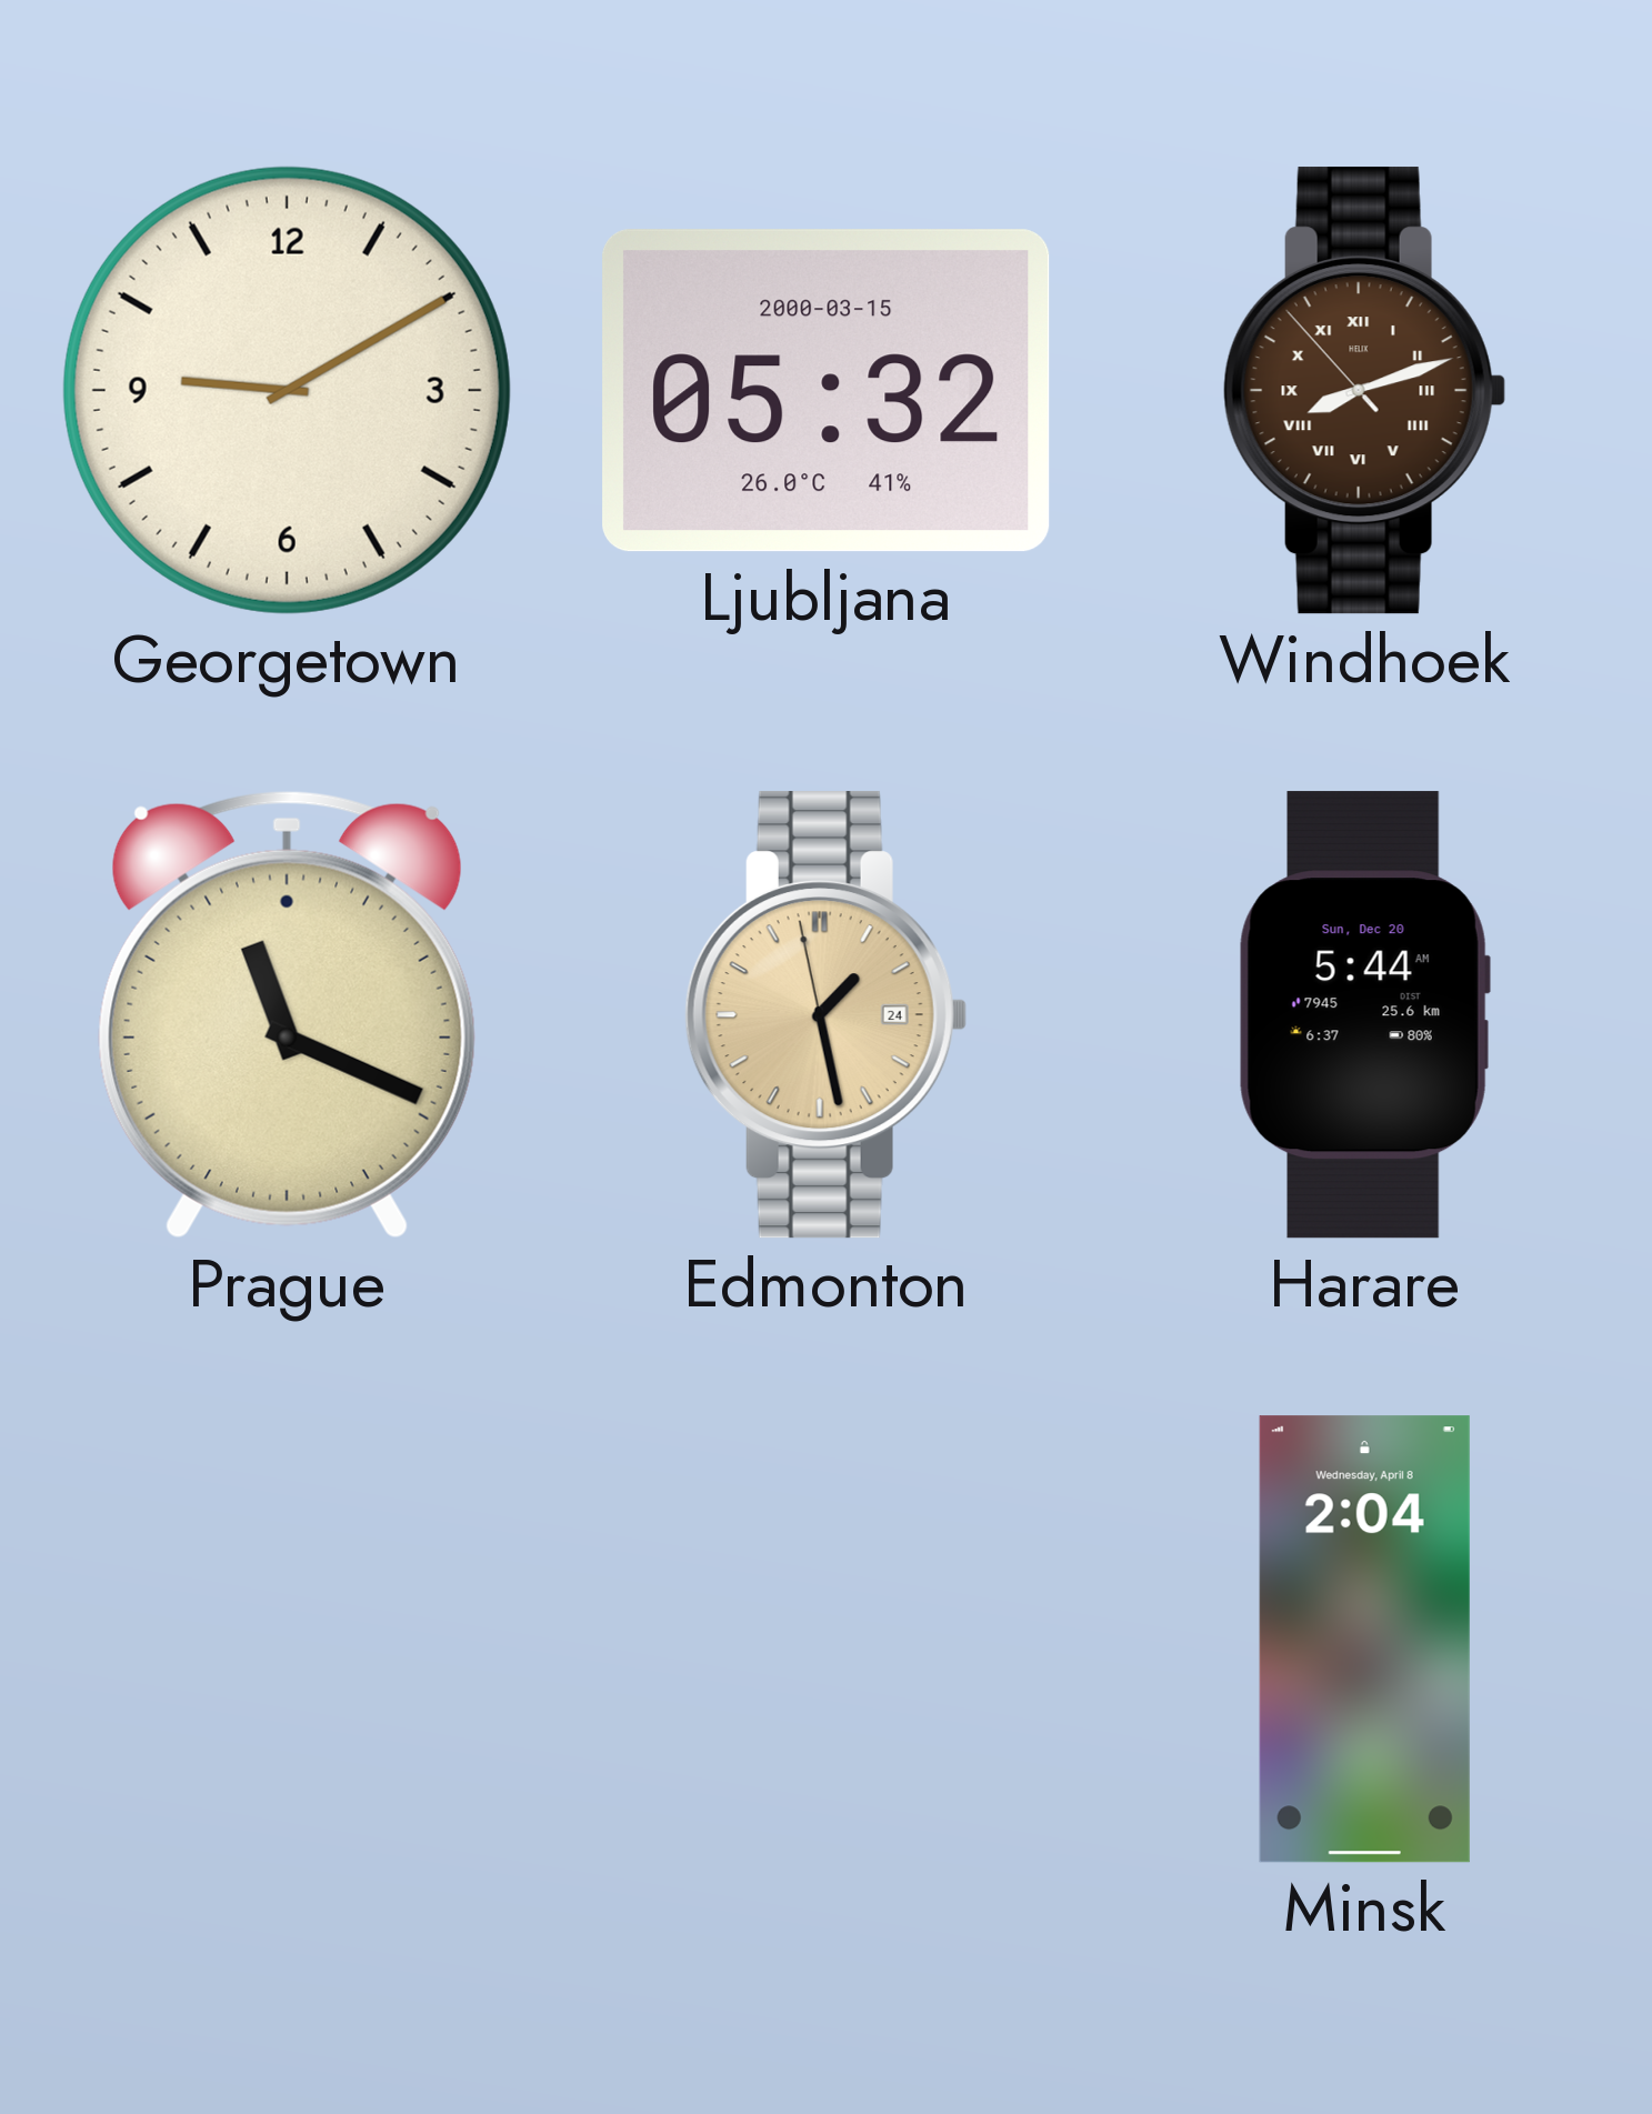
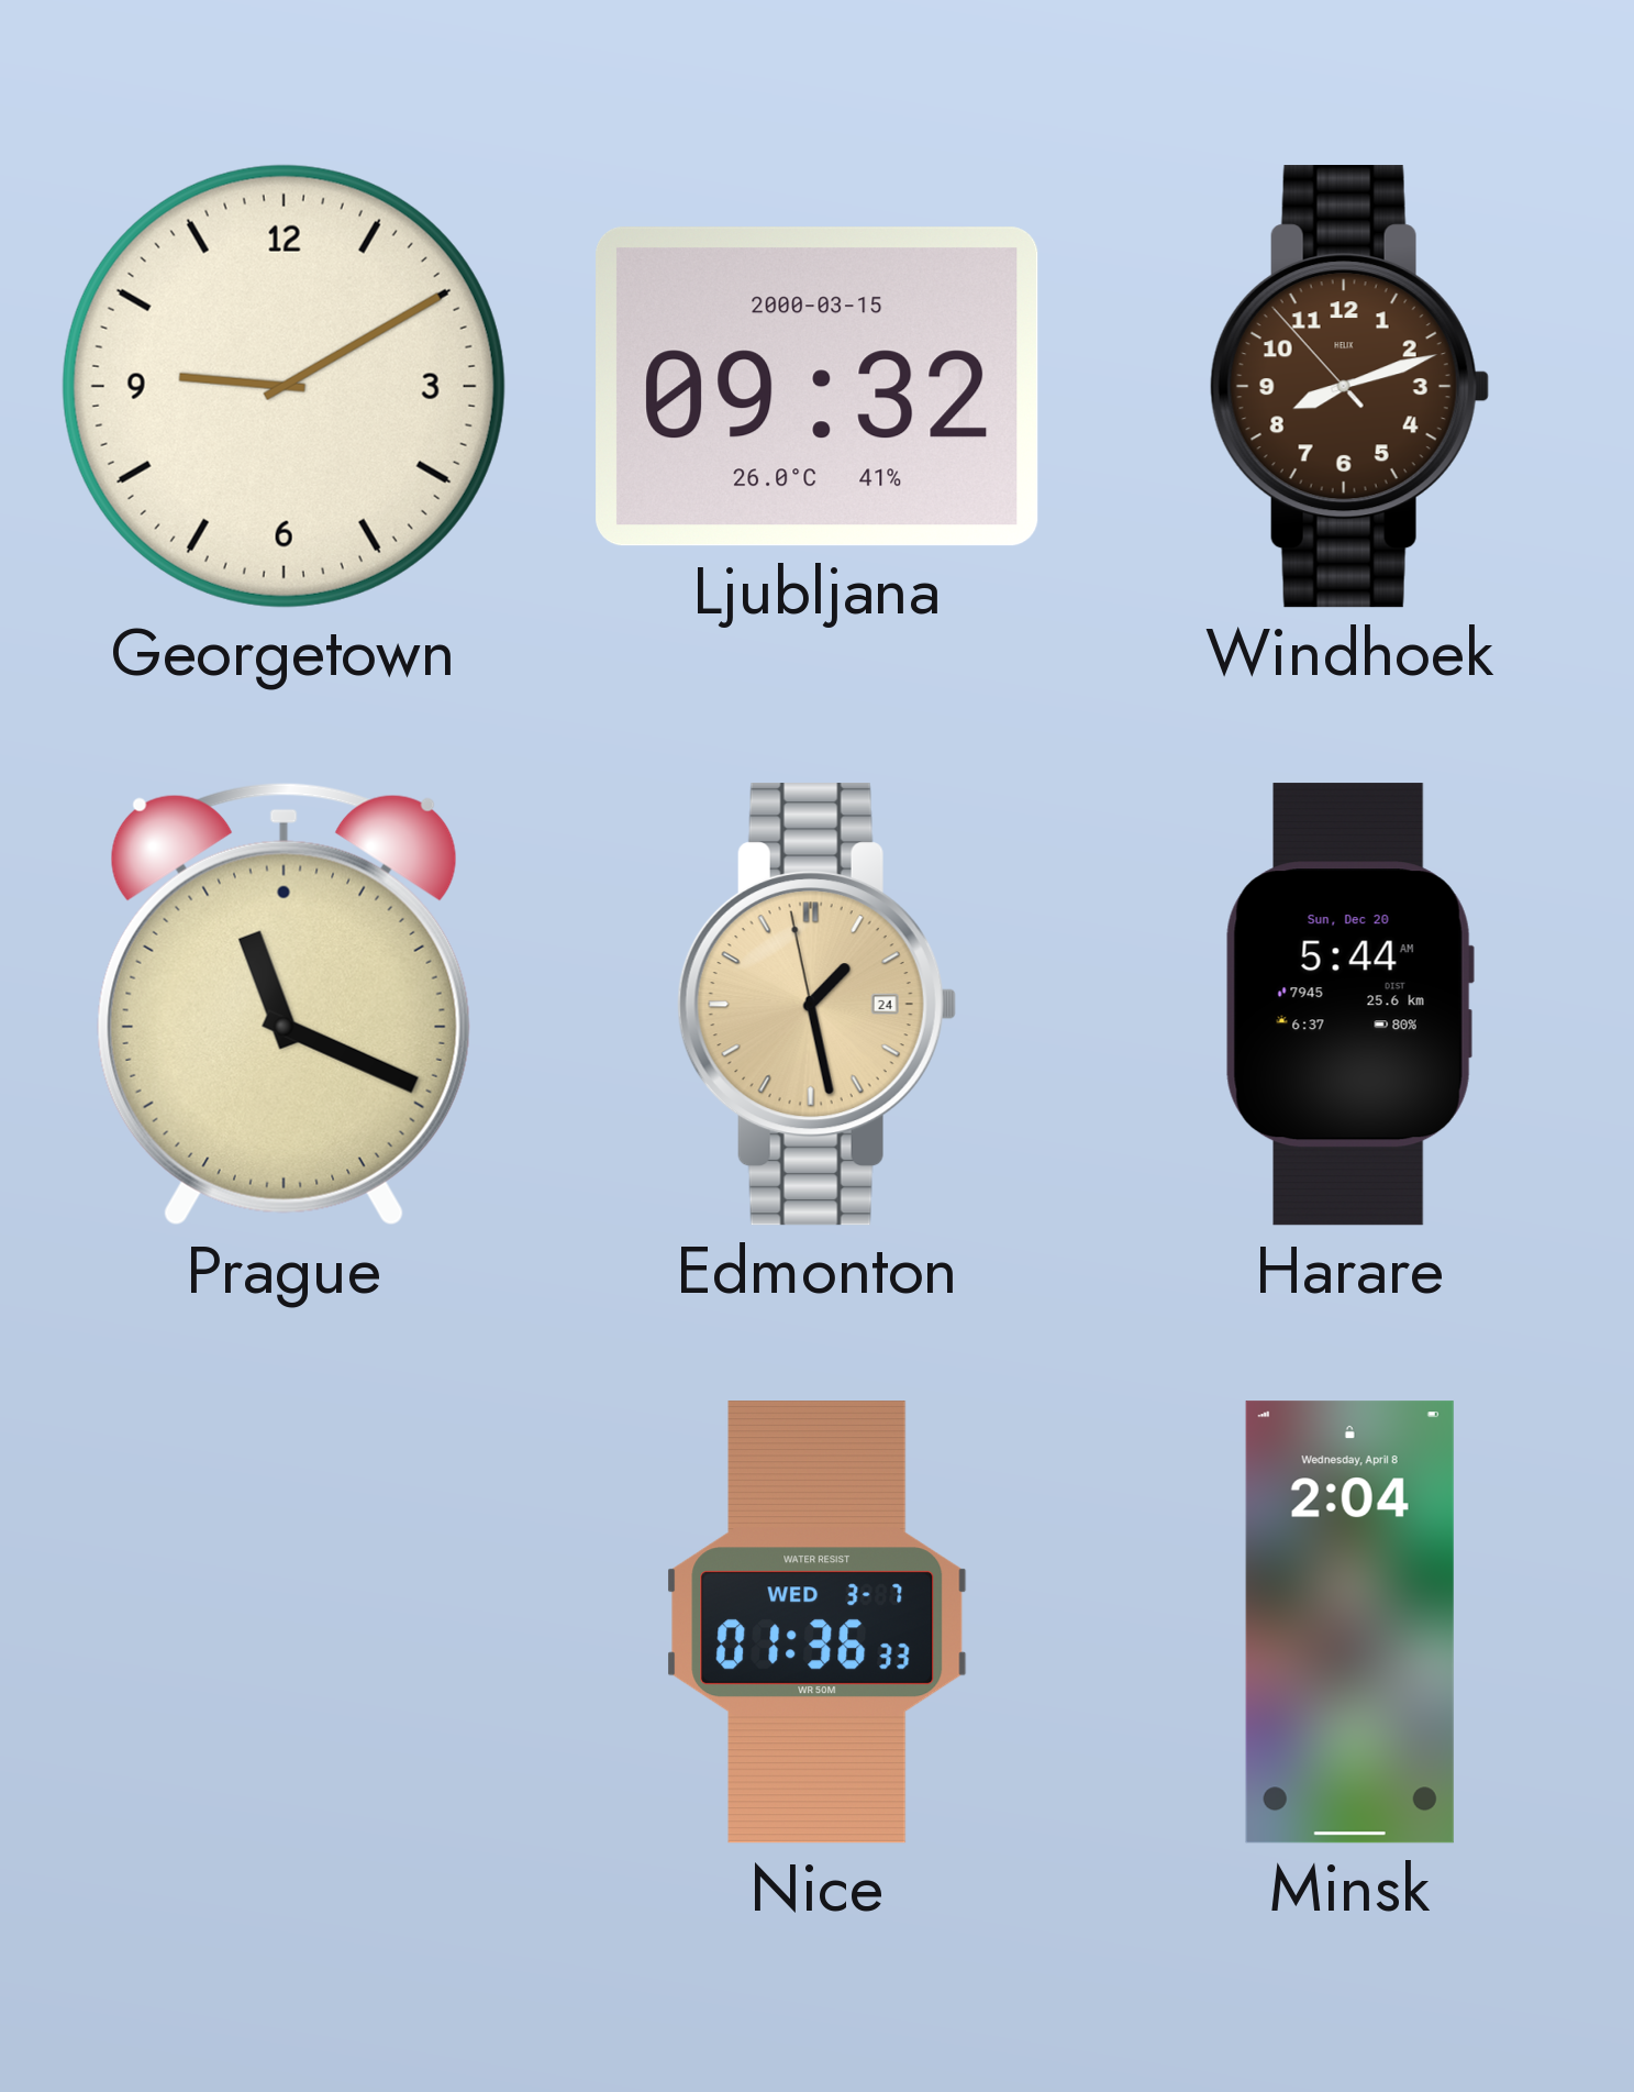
Ljubljana: 05:32 -> 09:32 (818, 387)
Windhoek numerals: Roman -> Arabic (1349, 387)
Nice: none -> 01:36 (818, 1623)
